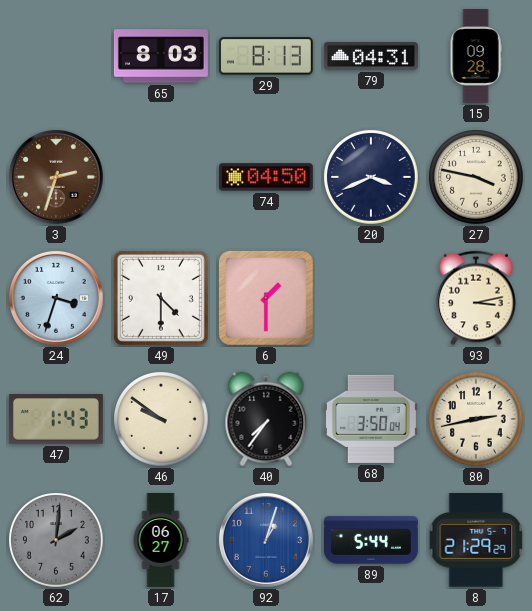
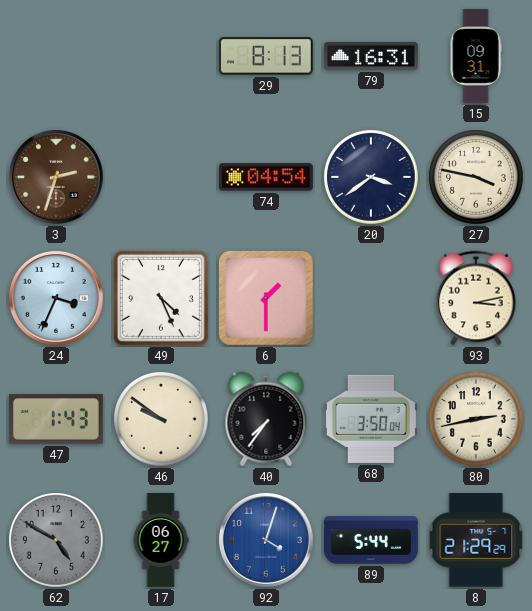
65: 8:03 -> none (161, 56)
79: 04:31 -> 16:31 (371, 56)
15: 09:28 -> 09:31 (476, 56)
74: 04:50 -> 04:54 (266, 177)
20: 3:41 -> 3:39 (371, 177)
24: 3:33 -> 3:34 (56, 298)
49: 4:30 -> 4:26 (161, 298)
62: 2:01 -> 4:50 (56, 540)
92: 1:03 -> 4:03 (266, 540)
